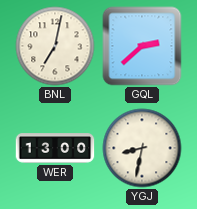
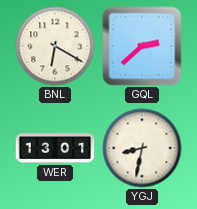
BNL: 7:02 -> 6:20 (55, 46)
WER: 13:00 -> 13:01 (55, 148)
